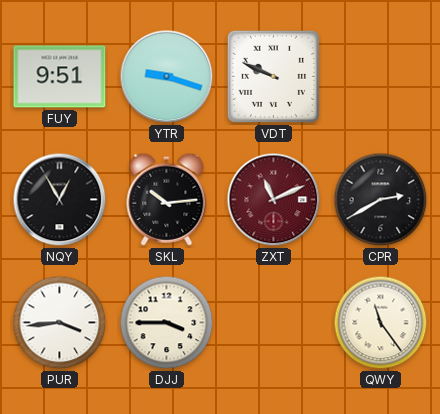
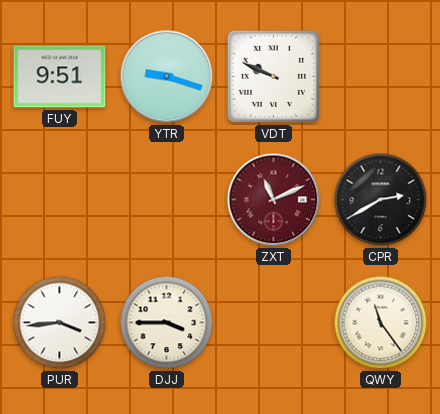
NQY: 12:55 -> none (60, 200)
SKL: 10:14 -> none (167, 199)
